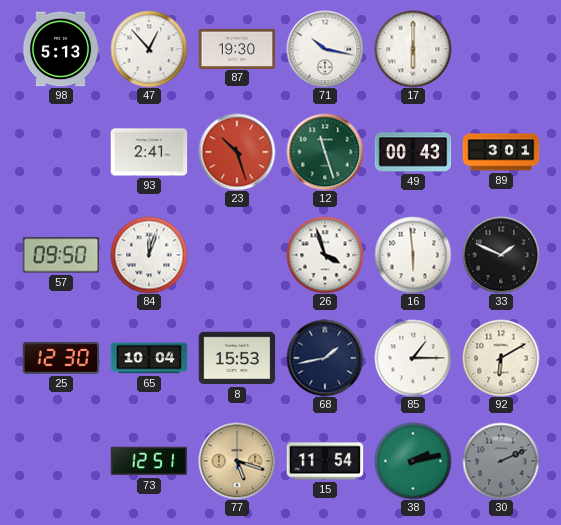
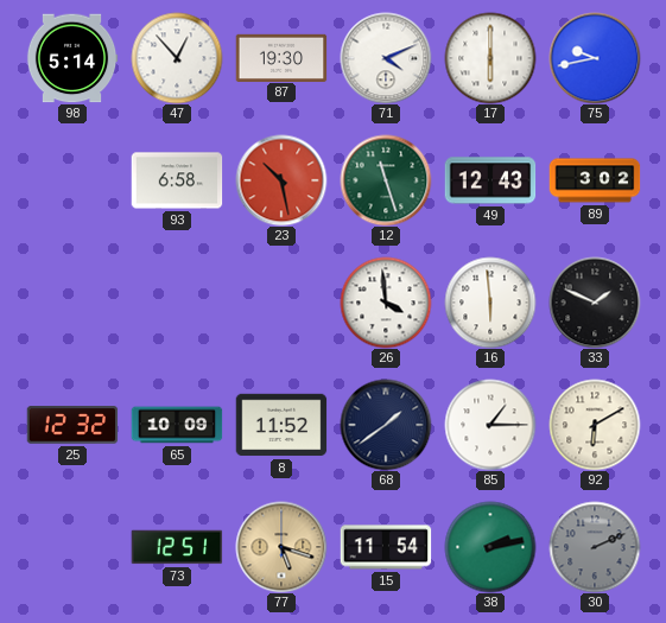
98: 5:13 -> 5:14 (72, 58)
71: 10:17 -> 4:11 (386, 58)
75: none -> 9:43 (595, 58)
93: 2:41 -> 6:58 (177, 180)
23: 10:27 -> 10:28 (281, 180)
49: 00:43 -> 12:43 (490, 180)
89: 3:01 -> 3:02 (595, 180)
57: 09:50 -> none (61, 255)
84: 12:03 -> none (149, 255)
26: 3:57 -> 3:59 (386, 303)
25: 12:30 -> 12:32 (72, 425)
65: 10:04 -> 10:09 (177, 425)
8: 15:53 -> 11:52 (281, 425)
68: 1:43 -> 1:39 (386, 425)
